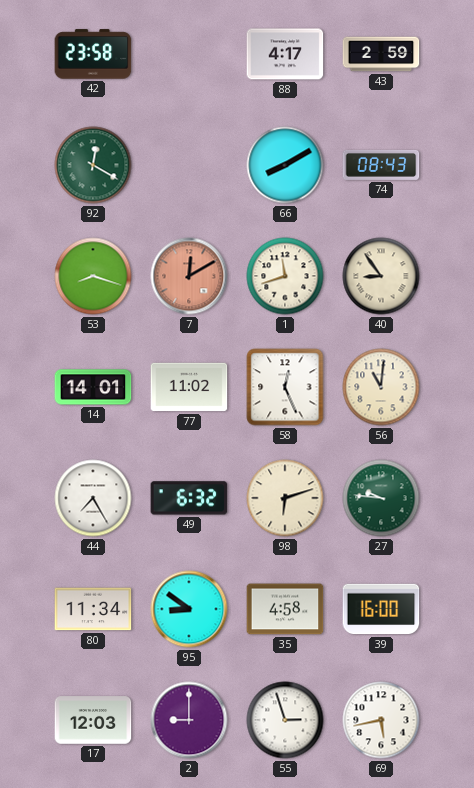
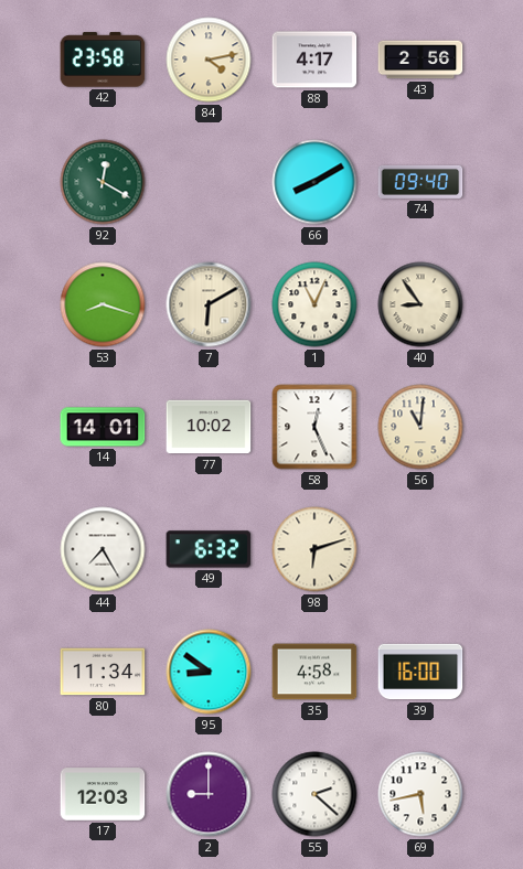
84: none -> 4:13 (209, 60)
43: 2:59 -> 2:56 (420, 60)
74: 08:43 -> 09:40 (420, 182)
7: 12:10 -> 6:10 (209, 304)
7 dial: salmon -> cream (209, 304)
1: 11:42 -> 11:04 (314, 304)
77: 11:02 -> 10:02 (209, 427)
27: 9:46 -> none (381, 498)
55: 2:57 -> 2:22 (314, 794)
